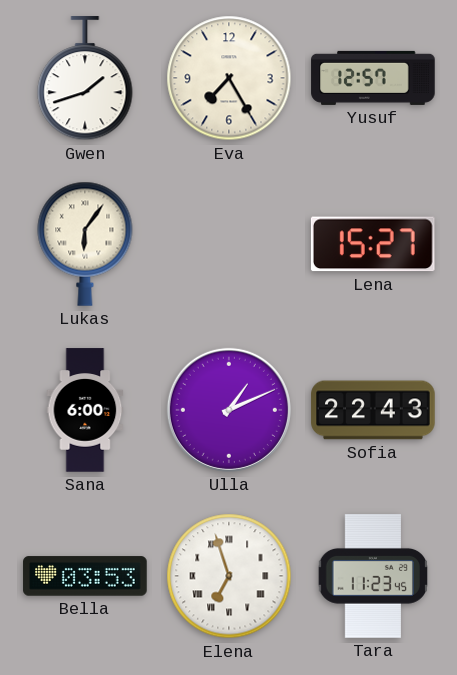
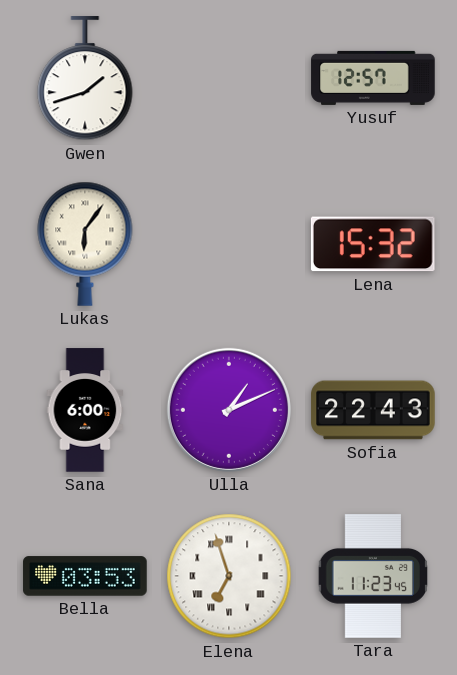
Eva: 7:25 -> none (229, 78)
Lena: 15:27 -> 15:32 (373, 244)
